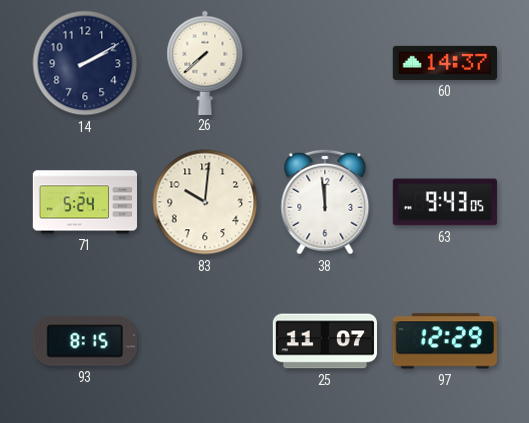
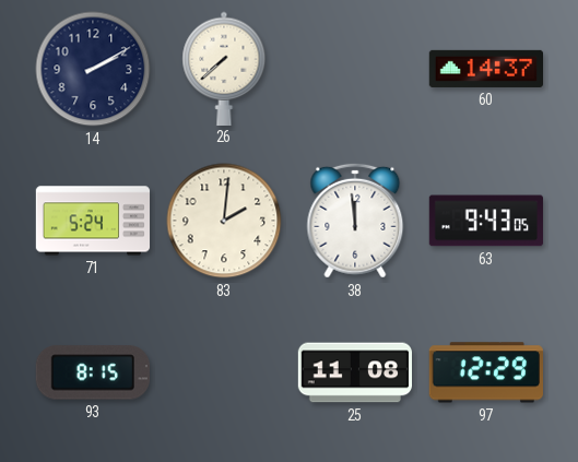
83: 10:01 -> 2:01 (224, 221)
25: 11:07 -> 11:08 (354, 372)
